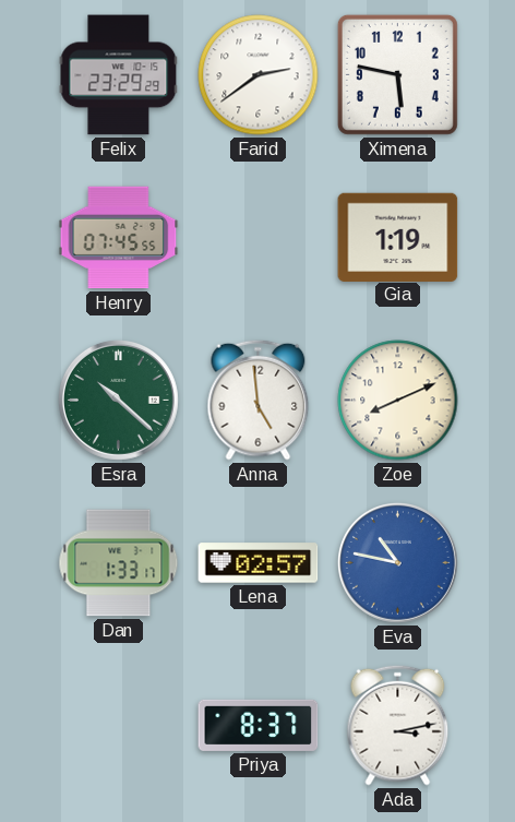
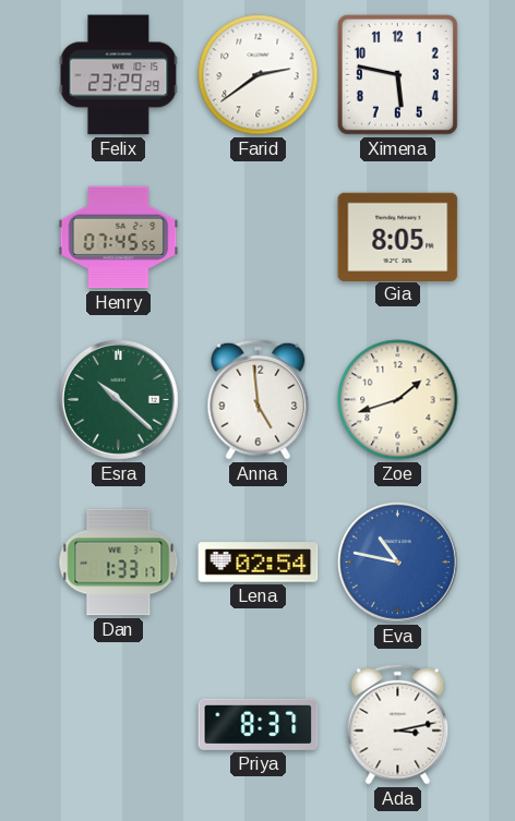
Gia: 1:19 -> 8:05 (398, 237)
Zoe: 8:11 -> 1:42 (398, 400)
Lena: 02:57 -> 02:54 (259, 563)
